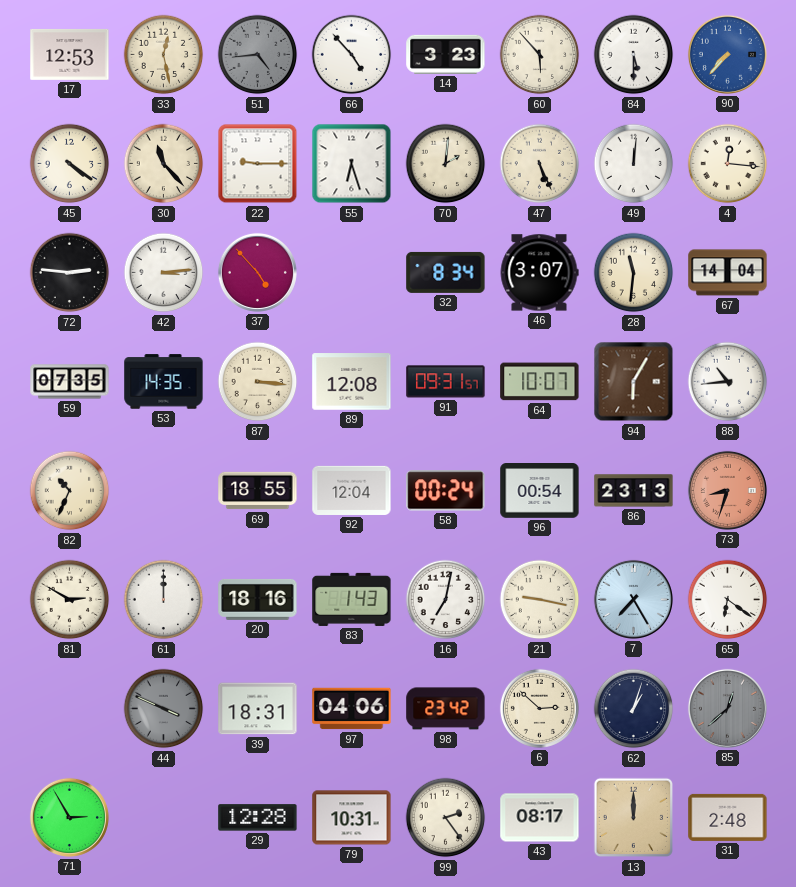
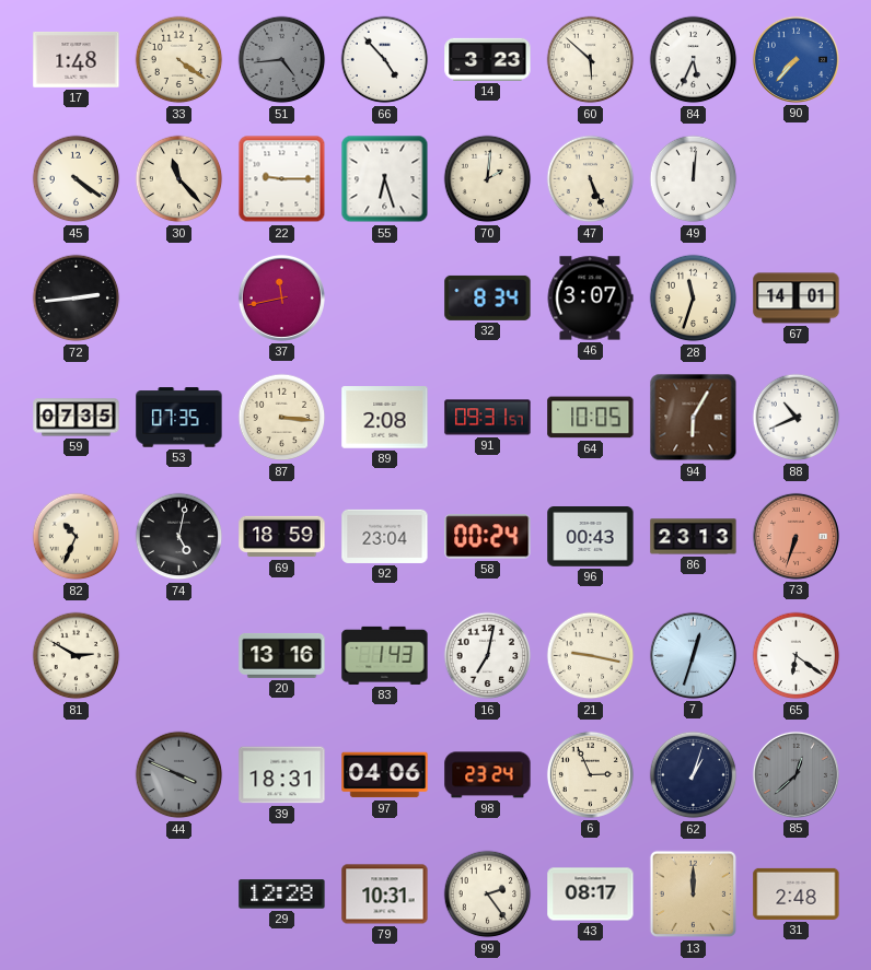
17: 12:53 -> 1:48 (77, 60)
33: 12:28 -> 4:21 (179, 60)
60: 5:53 -> 5:52 (591, 60)
84: 5:30 -> 5:34 (694, 60)
4: 12:16 -> none (728, 164)
72: 2:46 -> 2:44 (77, 299)
42: 3:14 -> none (164, 273)
37: 4:53 -> 11:43 (281, 297)
28: 11:31 -> 11:33 (694, 299)
67: 14:04 -> 14:01 (797, 299)
53: 14:35 -> 07:35 (179, 418)
89: 12:08 -> 2:08 (385, 418)
64: 10:07 -> 10:05 (591, 418)
88: 10:44 -> 10:41 (797, 418)
74: none -> 5:02 (179, 537)
69: 18:55 -> 18:59 (282, 537)
92: 12:04 -> 23:04 (385, 536)
96: 00:54 -> 00:43 (591, 537)
73: 8:33 -> 6:33 (795, 536)
61: 12:00 -> none (164, 600)
20: 18:16 -> 13:16 (282, 655)
7: 7:25 -> 12:33 (693, 655)
98: 23:42 -> 23:24 (488, 775)
6: 2:52 -> 2:56 (590, 774)
71: 2:55 -> none (69, 817)
